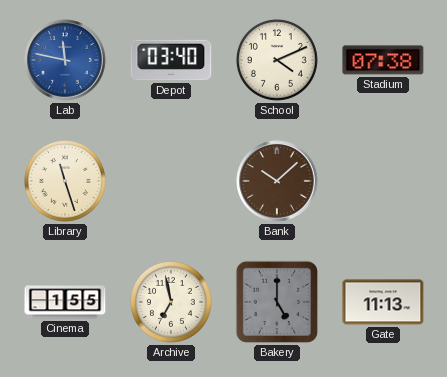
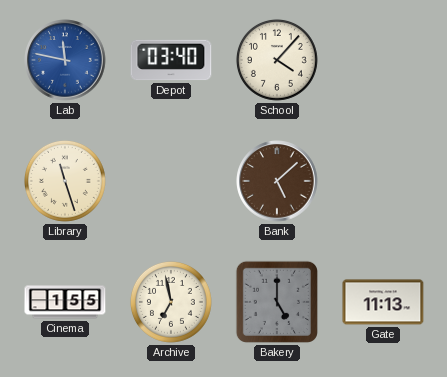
School: 4:11 -> 4:07 (277, 60)
Stadium: 07:38 -> none (383, 60)
Bank: 10:08 -> 5:08 (277, 181)
